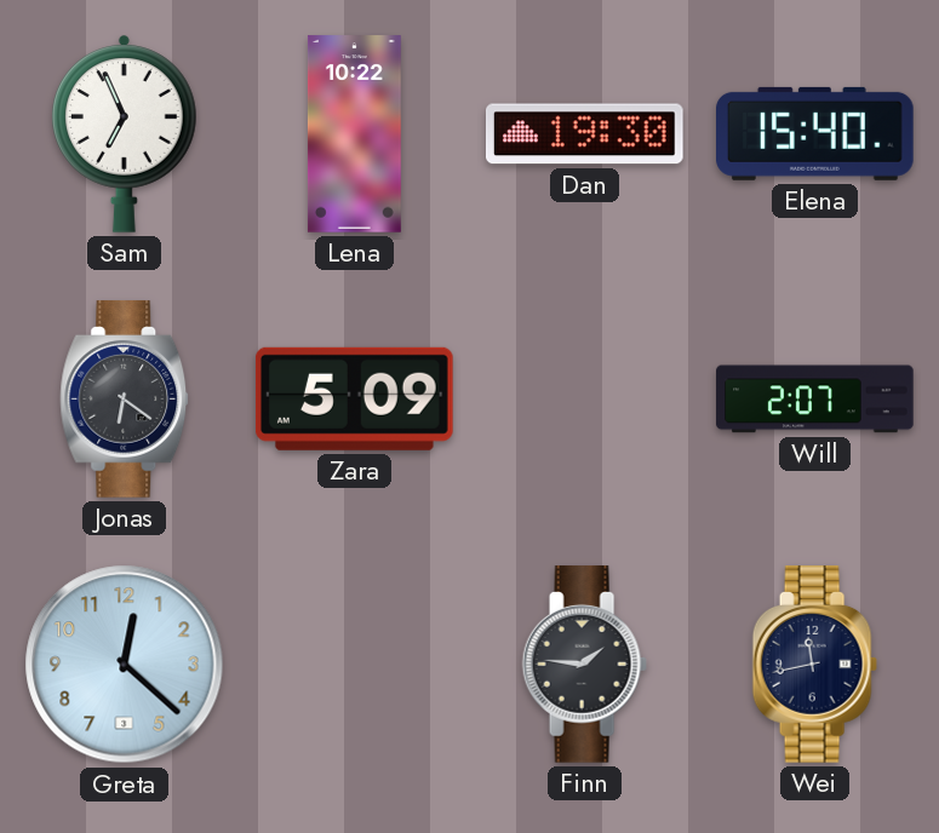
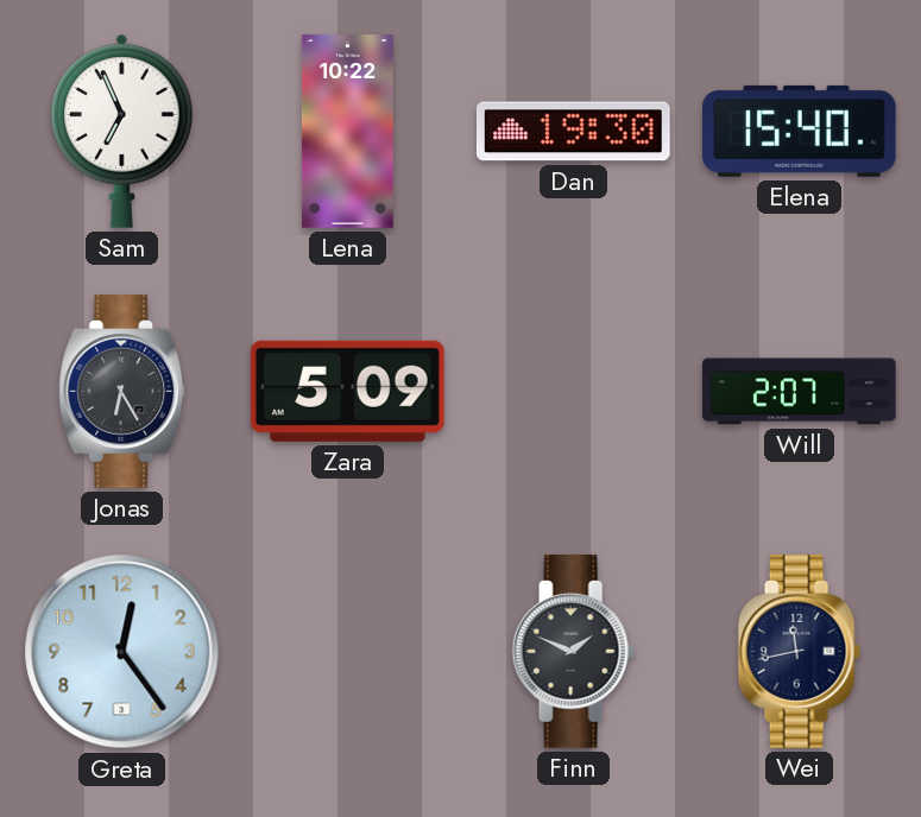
Jonas: 6:21 -> 6:25 (122, 392)
Greta: 12:22 -> 12:24 (122, 652)
Finn: 1:46 -> 1:49 (573, 652)
